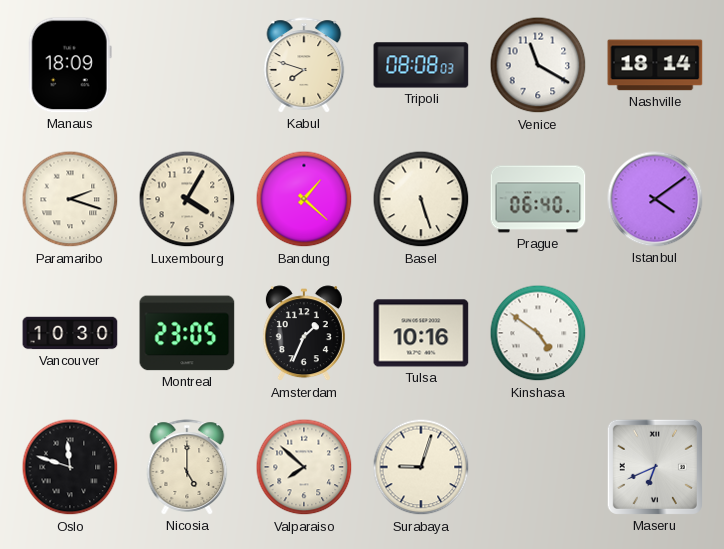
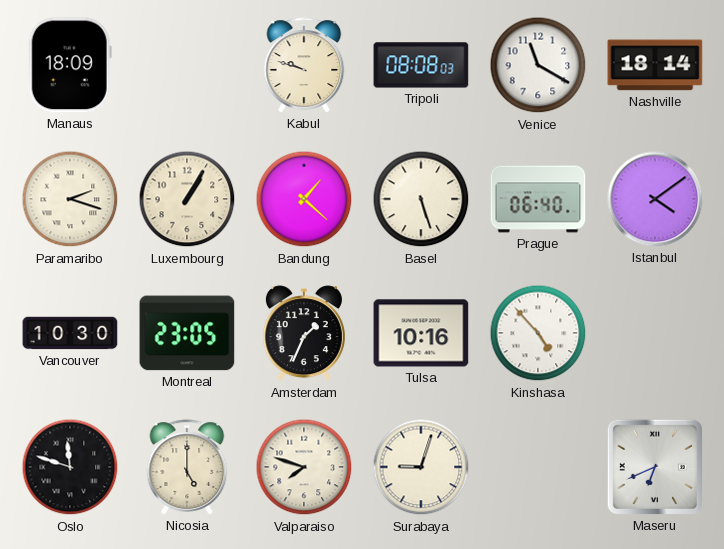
Kabul: 7:48 -> 9:48 (304, 65)
Luxembourg: 4:05 -> 1:05 (187, 199)
Kinshasa: 4:51 -> 4:53 (538, 333)
Valparaiso: 7:52 -> 7:48 (304, 467)
